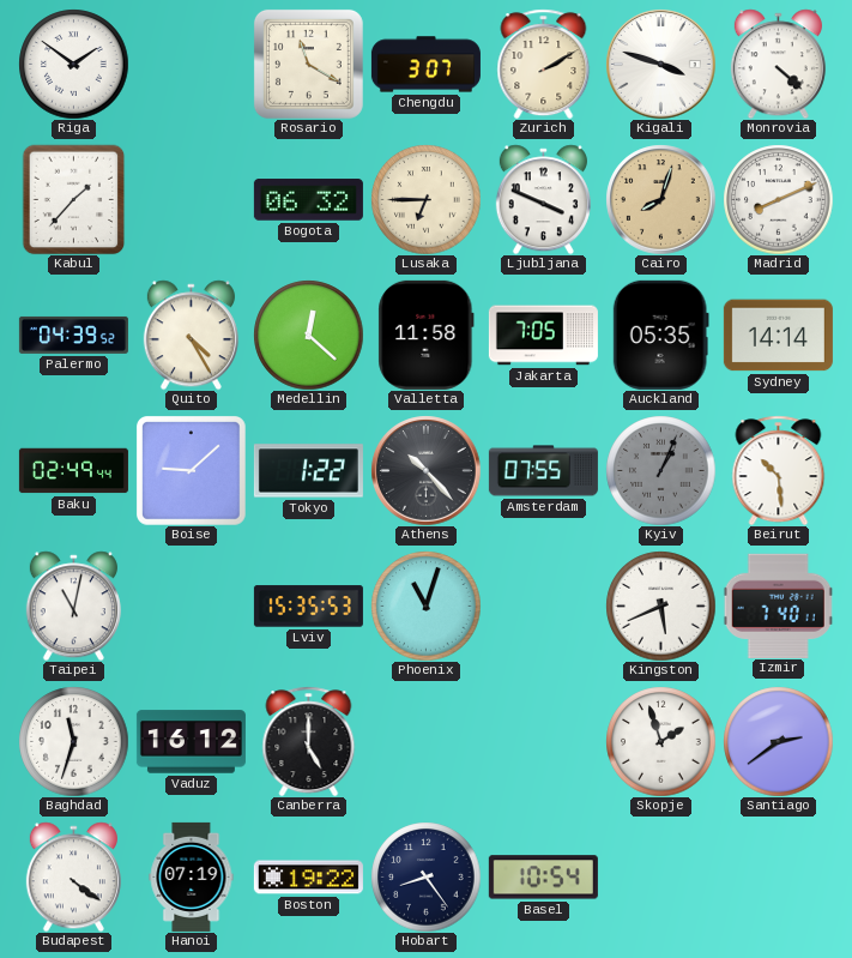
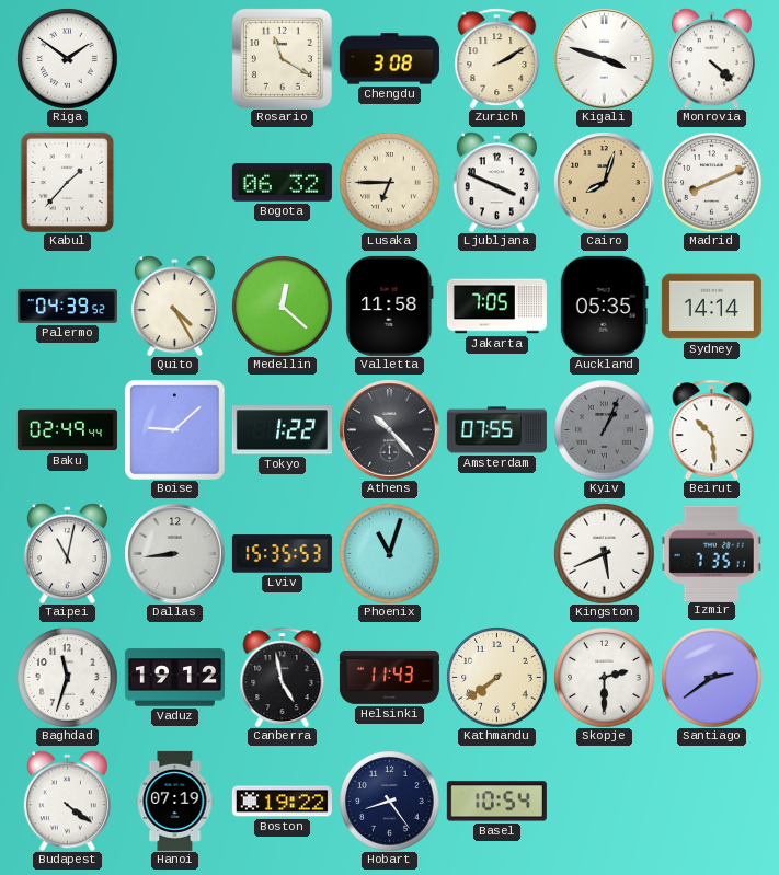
Chengdu: 3:07 -> 3:08 (389, 59)
Dallas: none -> 8:44 (174, 553)
Izmir: 7:40 -> 7:35 (711, 553)
Vaduz: 16:12 -> 19:12 (174, 678)
Canberra: 5:00 -> 4:58 (283, 677)
Helsinki: none -> 11:43 (389, 677)
Kathmandu: none -> 7:39 (496, 677)
Skopje: 1:57 -> 2:30 (604, 677)
